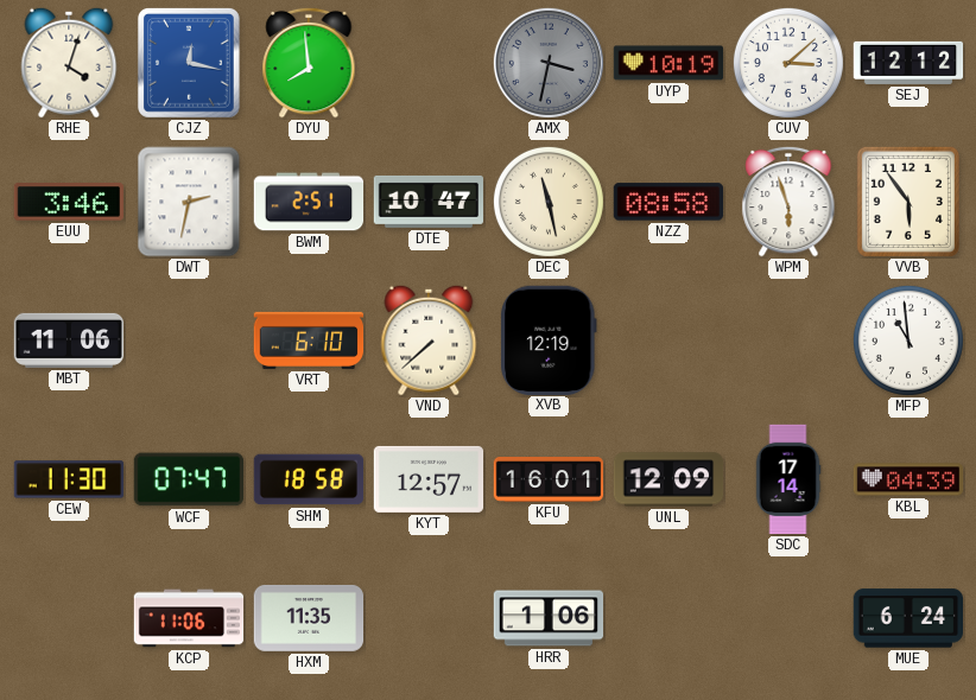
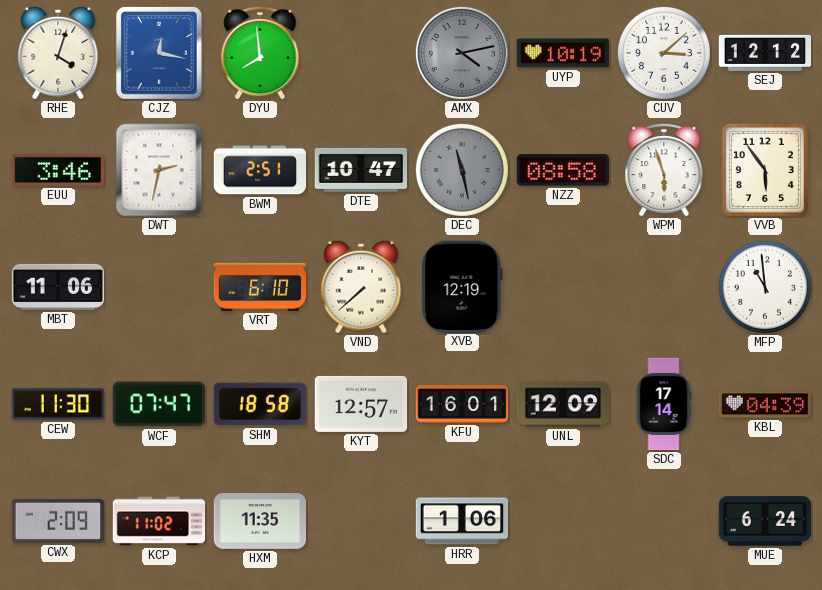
AMX: 3:32 -> 4:13 (462, 53)
DEC dial: cream -> grey (462, 170)
CWX: none -> 2:09 (58, 521)
KCP: 11:06 -> 11:02 (159, 521)
